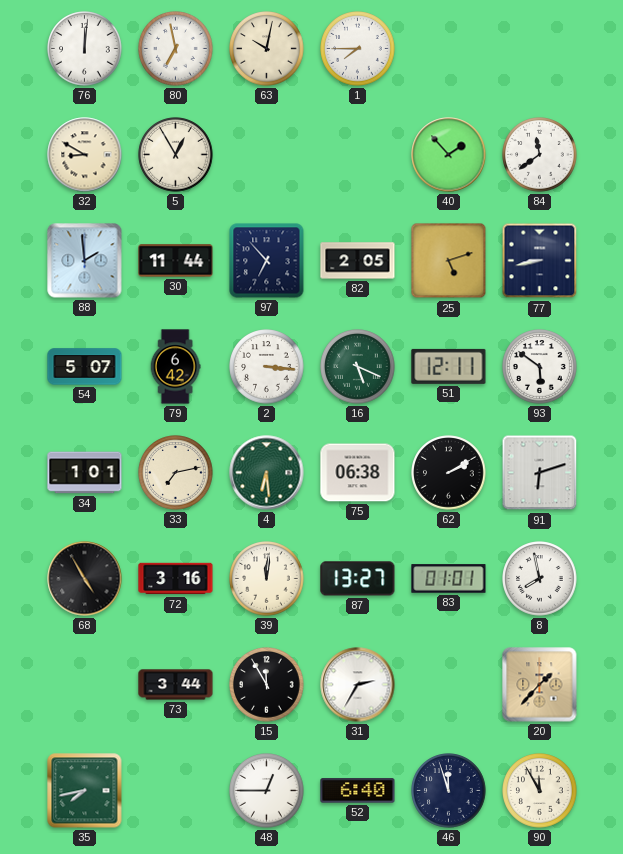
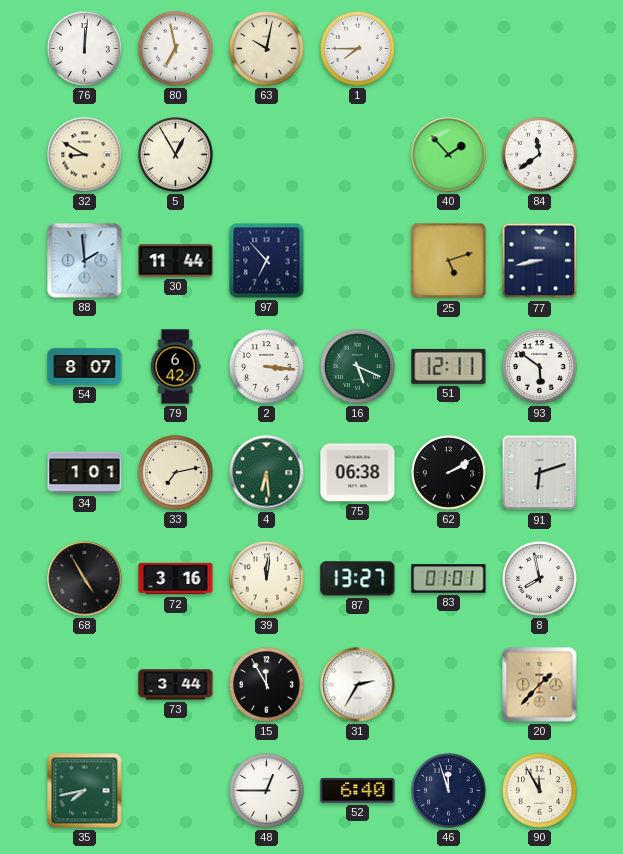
82: 2:05 -> none (358, 261)
54: 5:07 -> 8:07 (85, 367)
